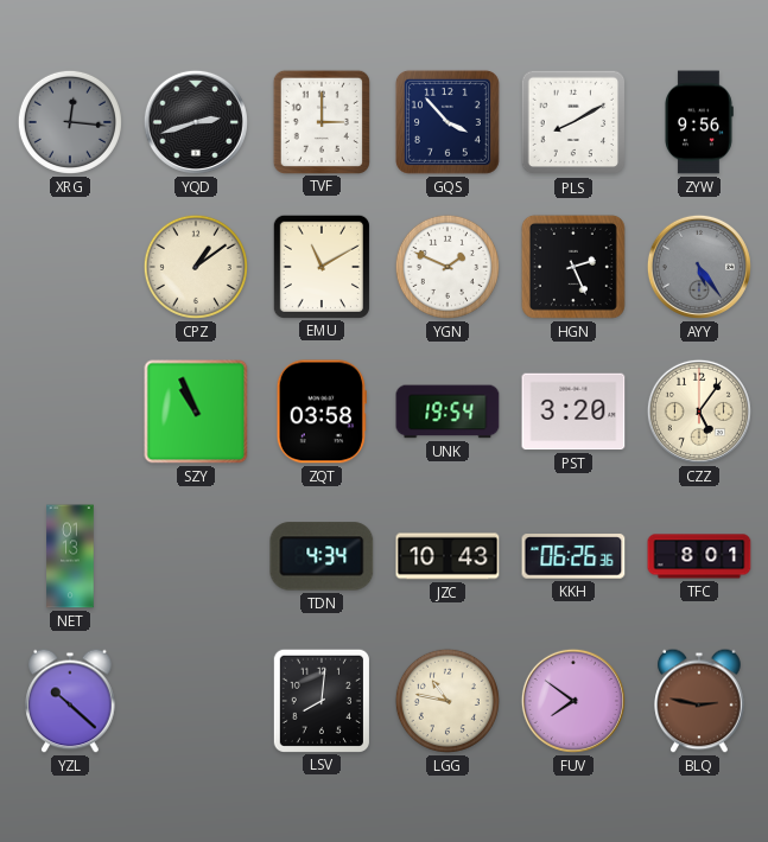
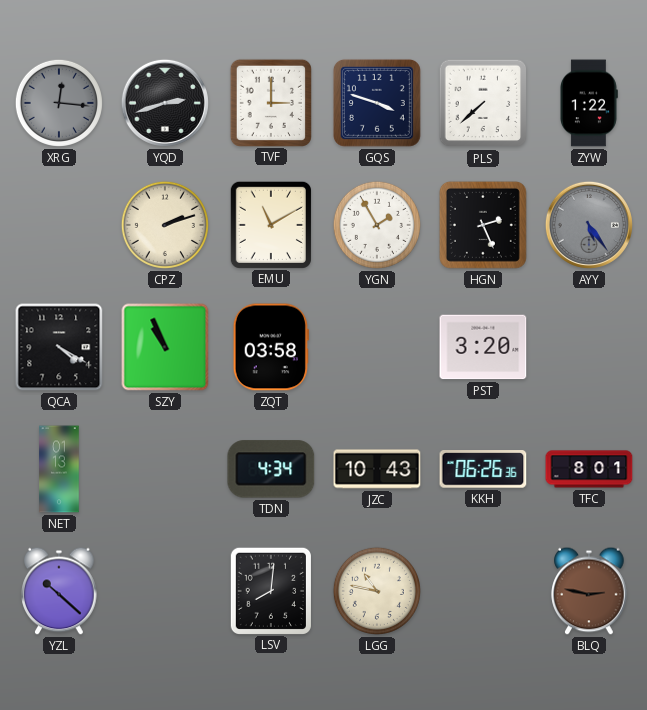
GQS: 3:53 -> 3:48 (377, 103)
PLS: 8:10 -> 7:38 (483, 103)
ZYW: 9:56 -> 1:22 (589, 103)
CPZ: 1:09 -> 2:12 (165, 225)
YGN: 1:49 -> 1:55 (377, 225)
QCA: none -> 4:20 (59, 347)
UNK: 19:54 -> none (448, 412)
CZZ: 5:06 -> none (699, 412)
FUV: 7:51 -> none (573, 701)
